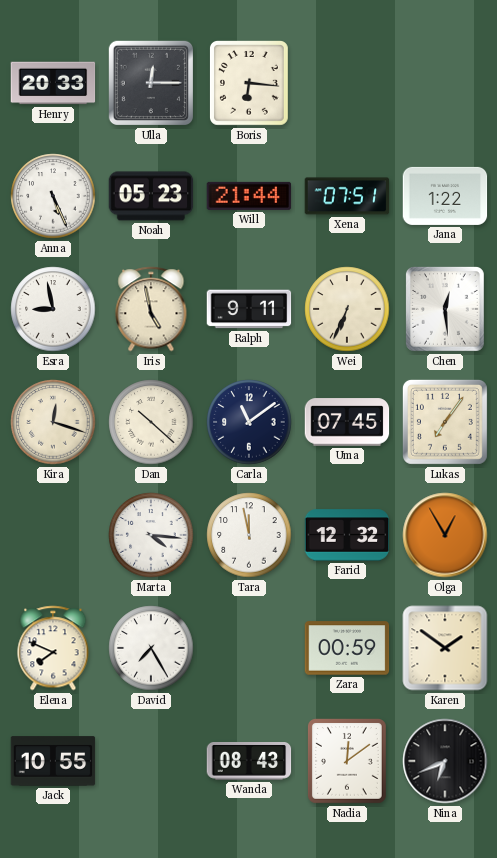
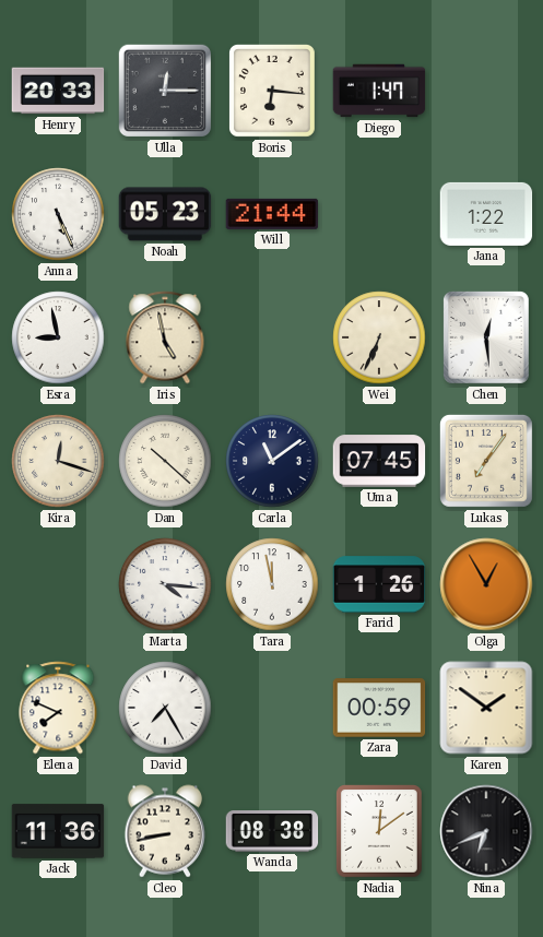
Diego: none -> 1:47 (379, 91)
Xena: 07:51 -> none (347, 196)
Ralph: 9:11 -> none (249, 309)
Farid: 12:32 -> 1:26 (379, 584)
Jack: 10:55 -> 11:36 (58, 831)
Cleo: none -> 8:43 (165, 831)
Wanda: 08:43 -> 08:38 (272, 832)
